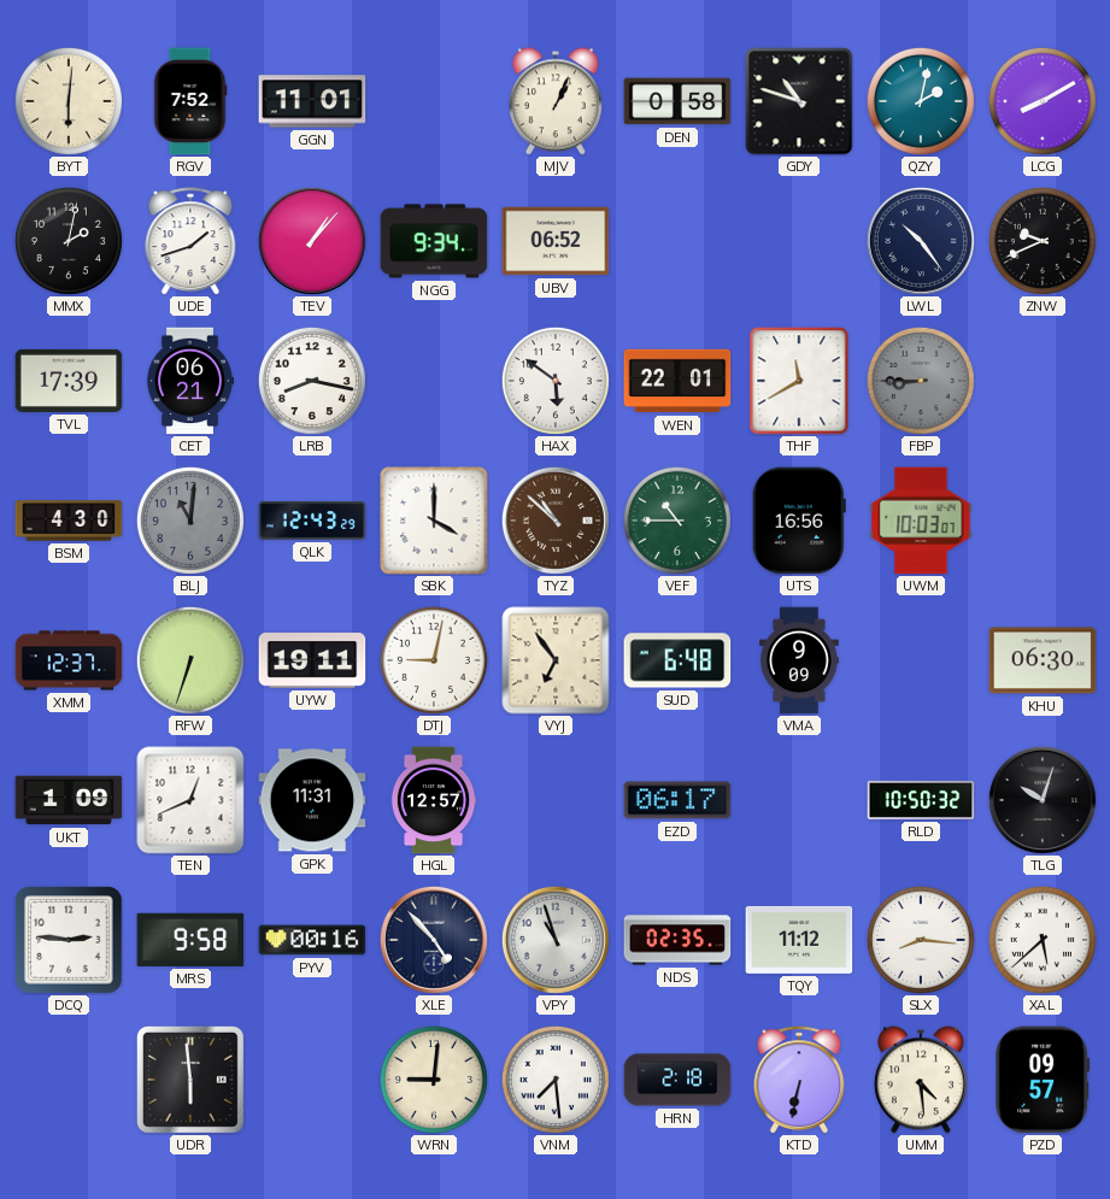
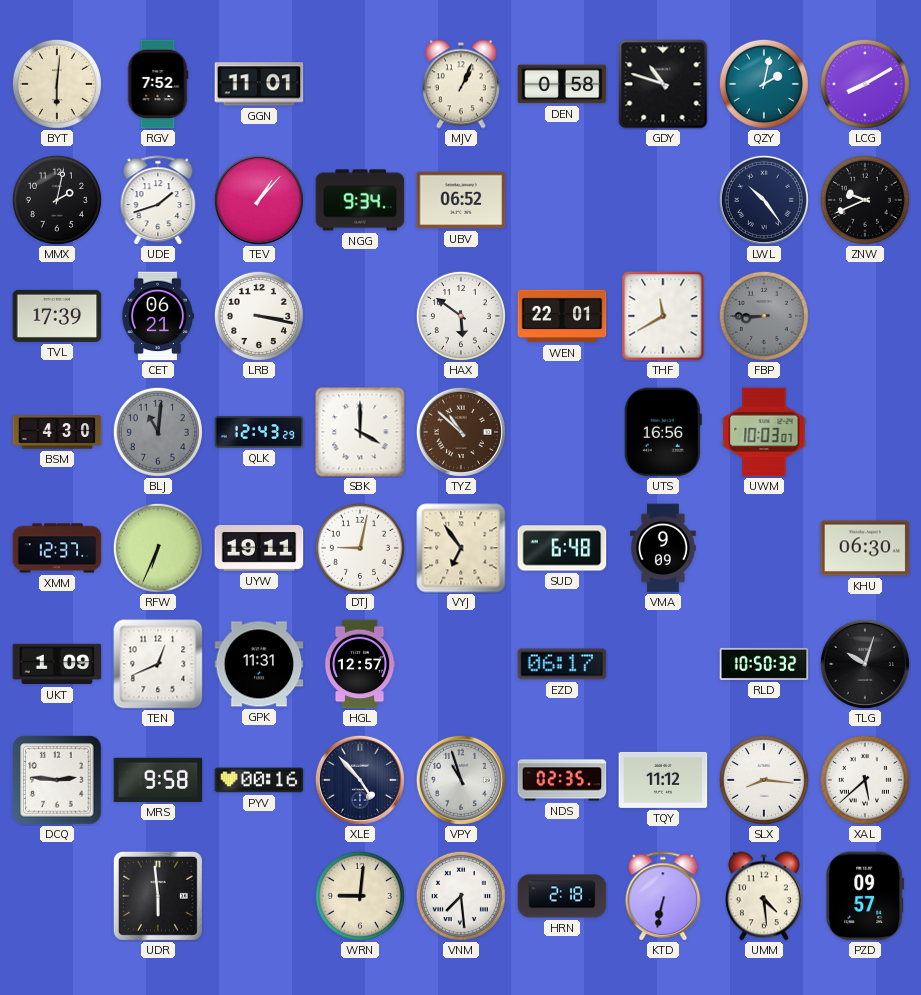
LRB: 8:17 -> 3:17 (259, 316)
VEF: 10:45 -> none (677, 521)
RFW: 6:33 -> 6:34 (158, 548)
